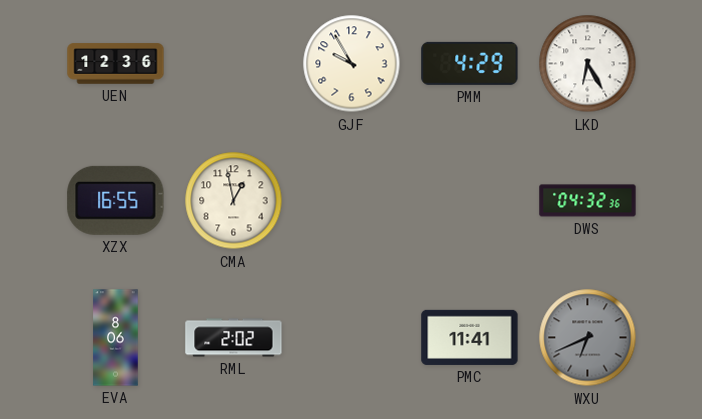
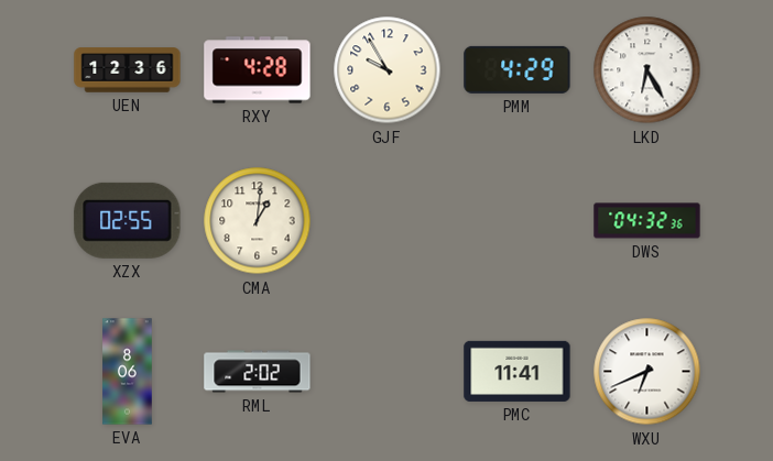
RXY: none -> 4:28 (258, 70)
XZX: 16:55 -> 02:55 (128, 220)
CMA: 12:58 -> 1:01 (258, 221)
WXU dial: grey -> white (647, 372)
